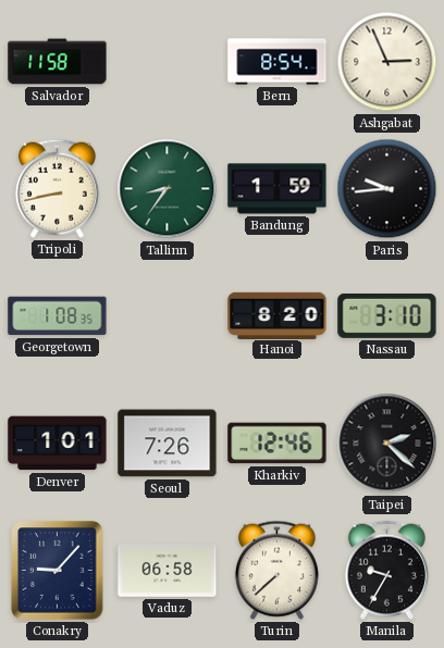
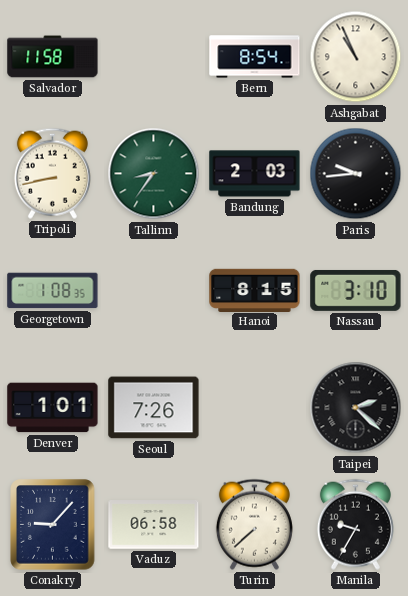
Ashgabat: 2:56 -> 10:56 (356, 57)
Bandung: 1:59 -> 2:03 (255, 174)
Hanoi: 8:20 -> 8:15 (255, 290)
Kharkiv: 12:46 -> none (277, 444)
